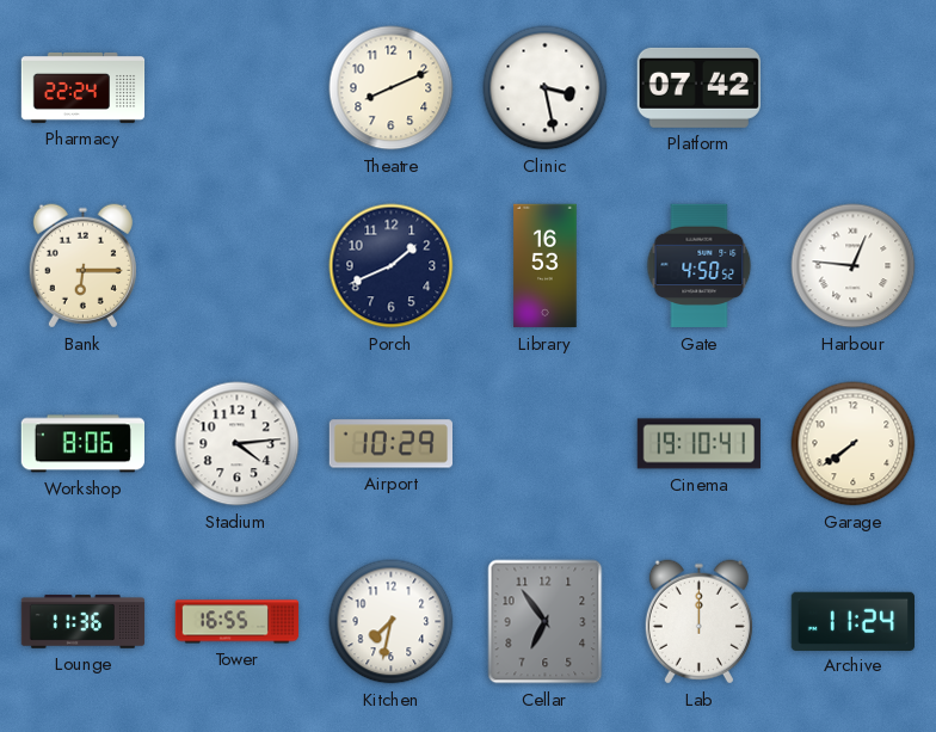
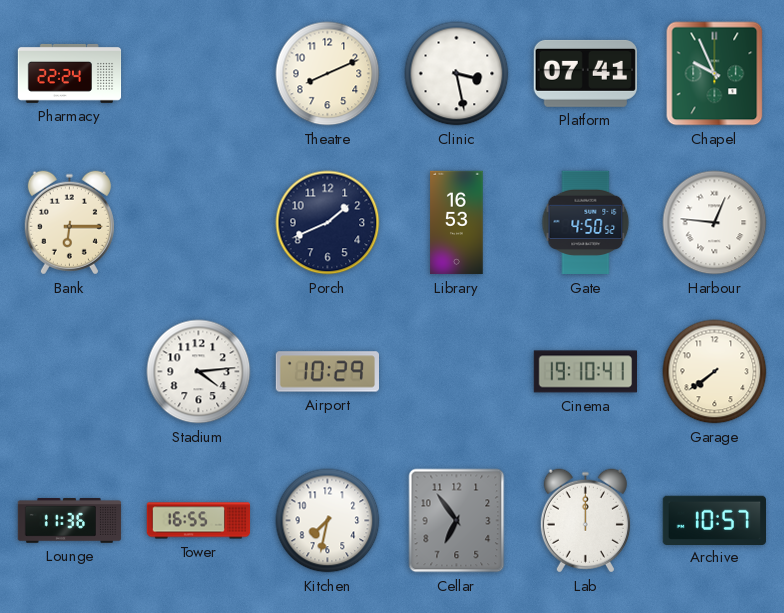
Platform: 07:42 -> 07:41 (585, 73)
Chapel: none -> 9:56 (715, 74)
Workshop: 8:06 -> none (82, 444)
Archive: 11:24 -> 10:57 (714, 520)
